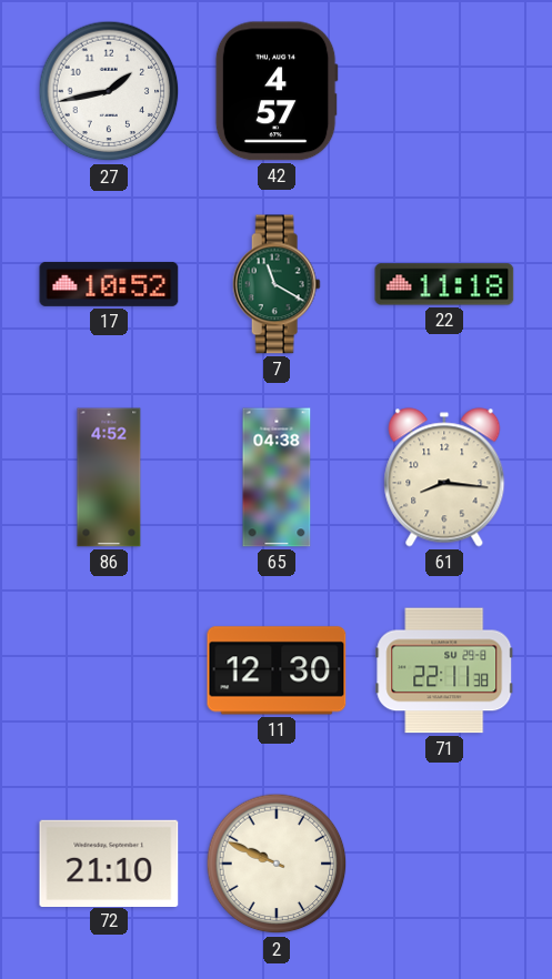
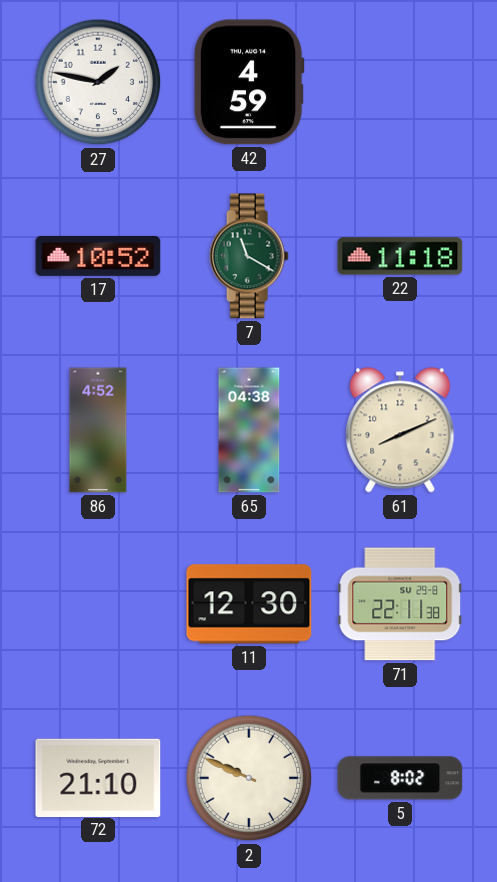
27: 1:43 -> 1:47 (98, 82)
42: 4:57 -> 4:59 (249, 82)
61: 8:16 -> 8:11 (400, 430)
5: none -> 8:02 (400, 778)
